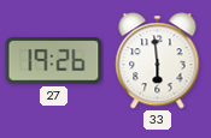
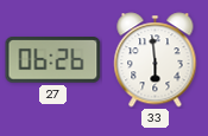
27: 19:26 -> 06:26 (53, 60)
